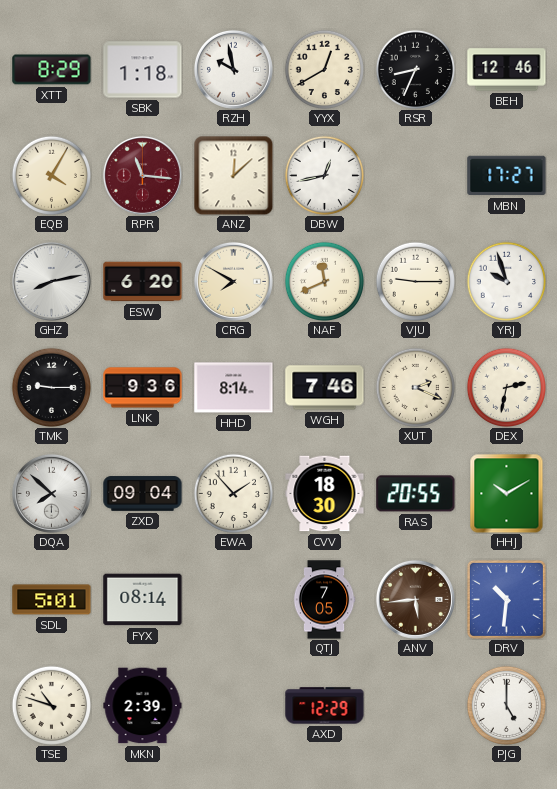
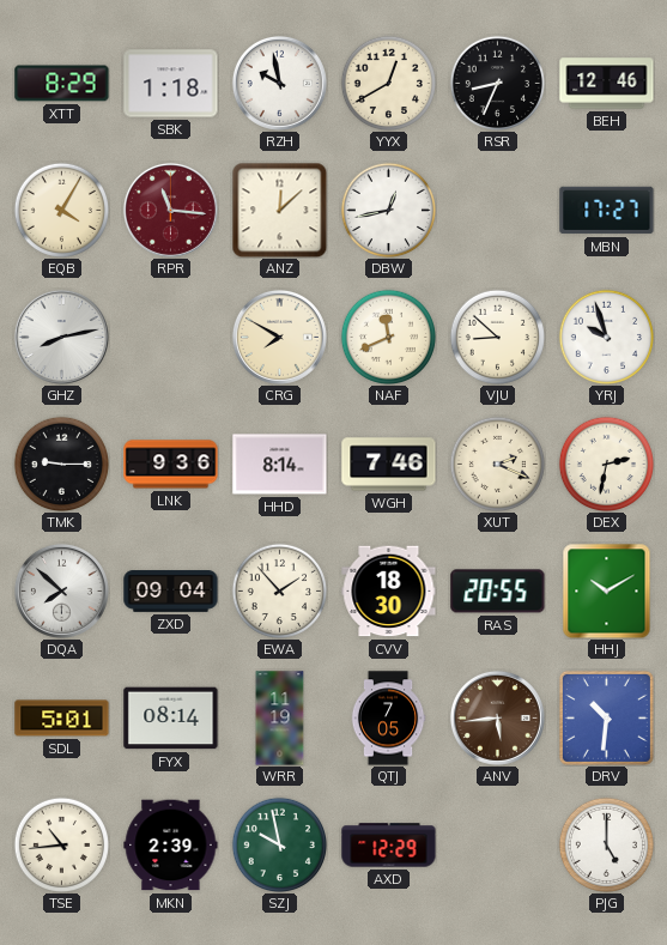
ESW: 6:20 -> none (143, 282)
VJU: 9:15 -> 8:52 (497, 337)
WRR: none -> 11:19 (280, 719)
TSE: 10:48 -> 10:44 (61, 844)
SZJ: none -> 9:58 (279, 844)
